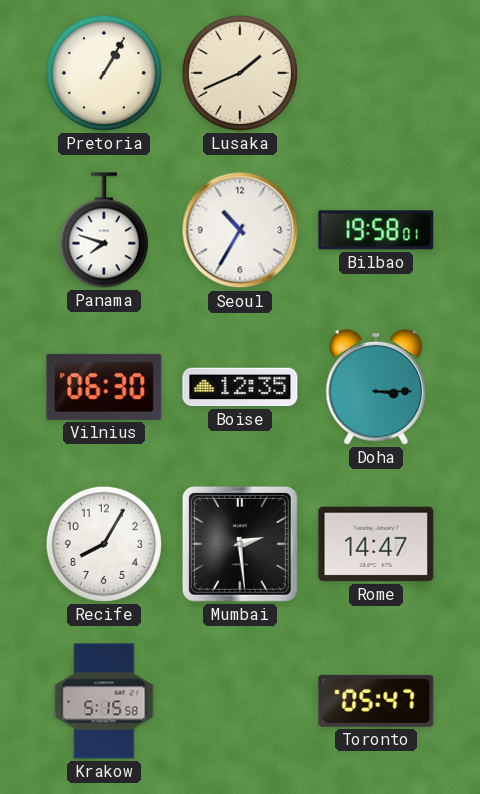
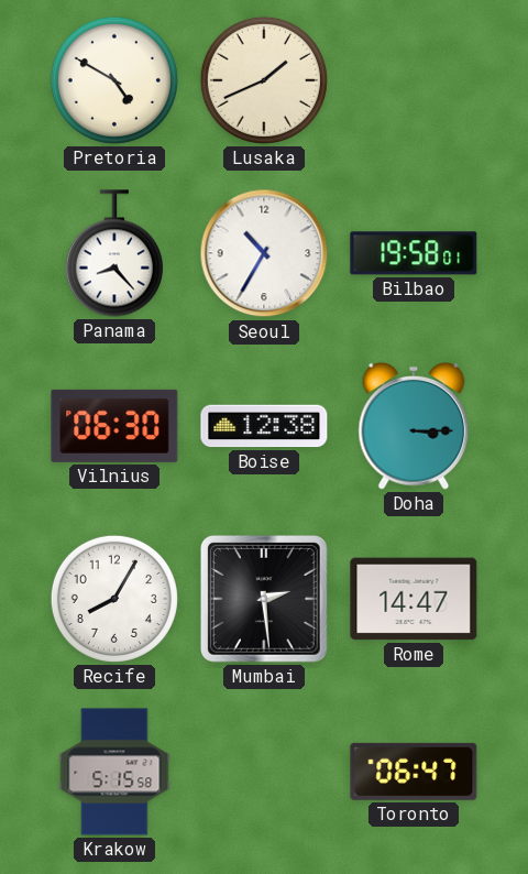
Pretoria: 1:05 -> 4:50 (114, 80)
Panama: 7:48 -> 8:23 (114, 253)
Boise: 12:35 -> 12:38 (264, 426)
Toronto: 05:47 -> 06:47 (414, 772)
